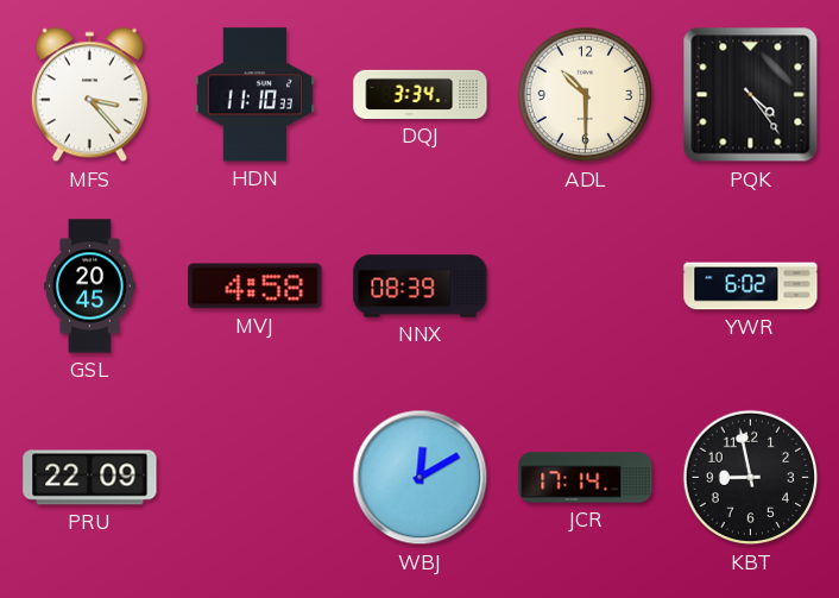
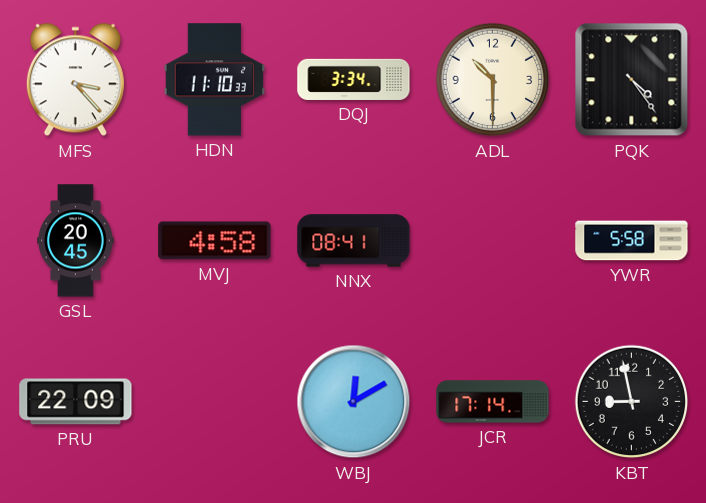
NNX: 08:39 -> 08:41 (354, 241)
YWR: 6:02 -> 5:58 (632, 241)
